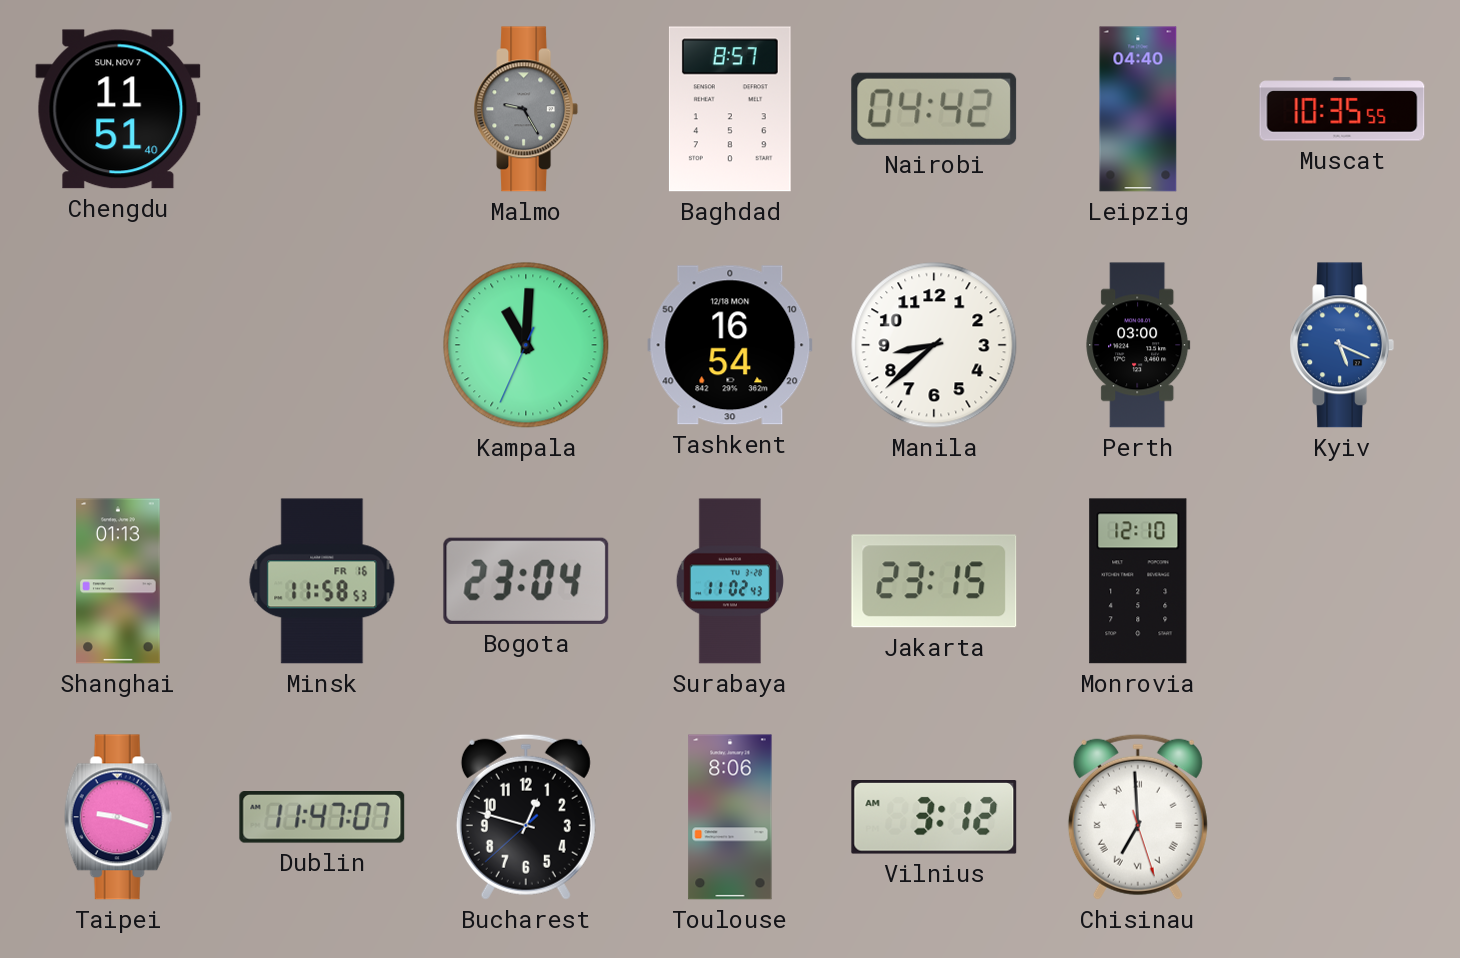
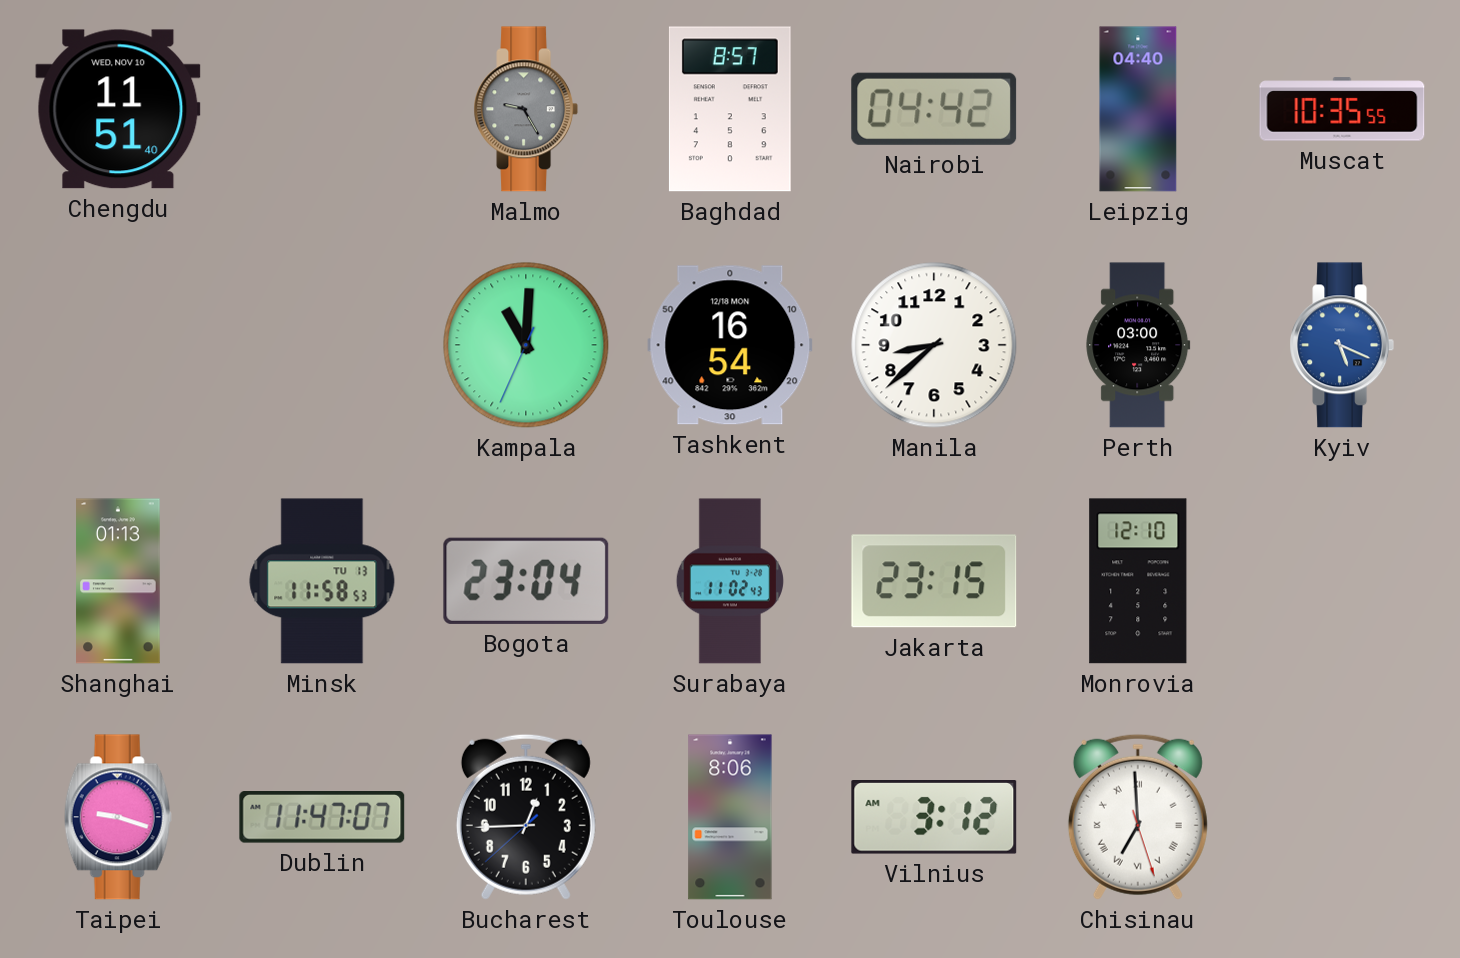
Chengdu date: SUN, NOV 7 -> WED, NOV 10 (118, 109)
Minsk date: FR 16 -> TU 13 (322, 581)
Bucharest: 12:47 -> 12:44 (526, 817)
